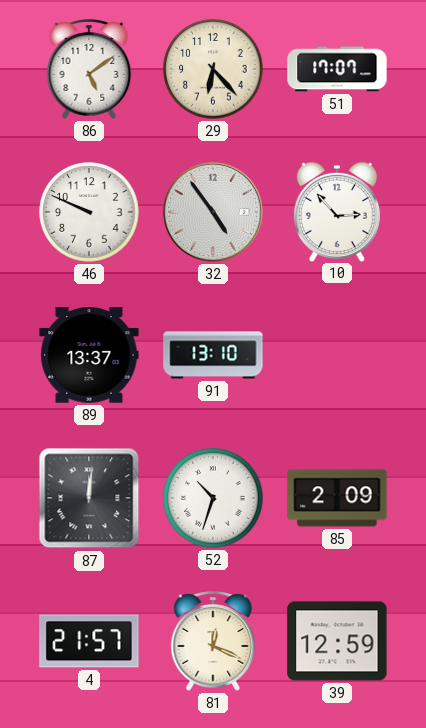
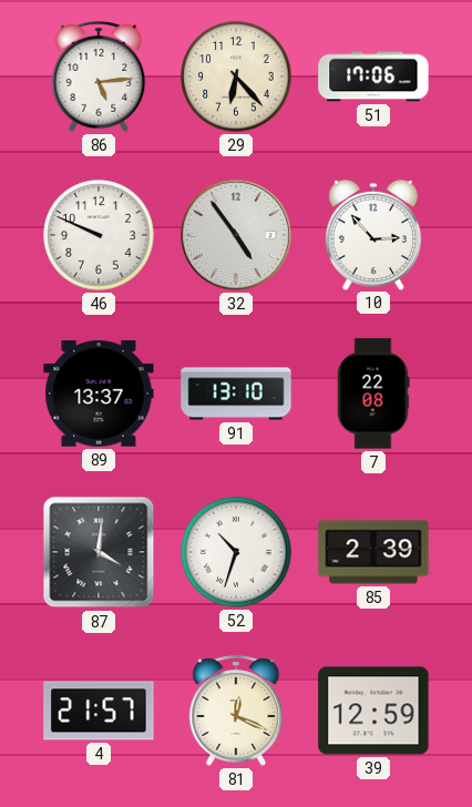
86: 5:09 -> 5:14 (99, 76)
51: 17:07 -> 17:06 (373, 76)
7: none -> 22:08 (373, 394)
87: 12:01 -> 4:01 (99, 552)
85: 2:09 -> 2:39 (373, 552)
